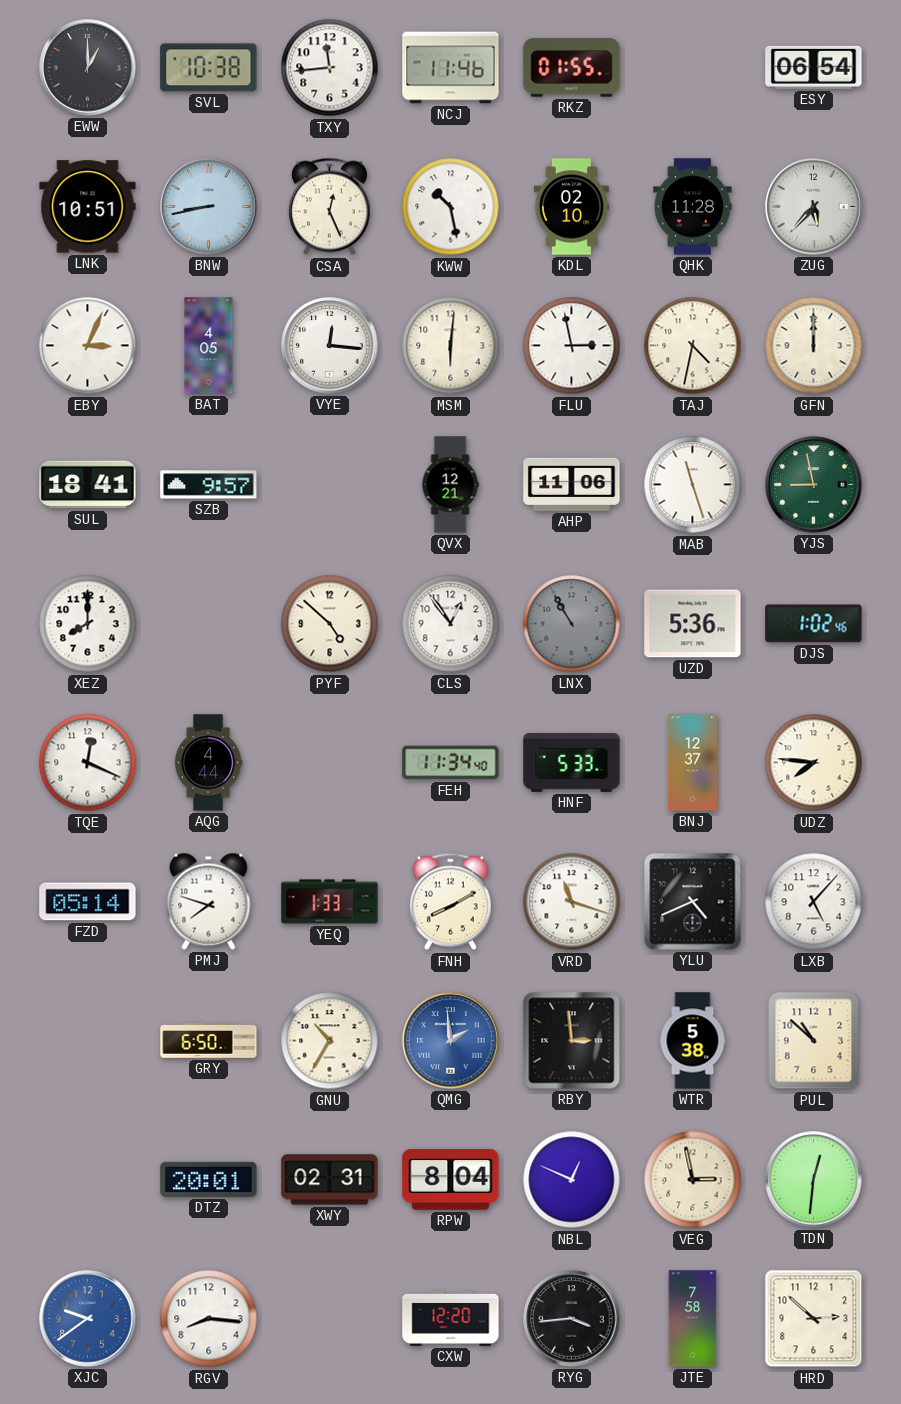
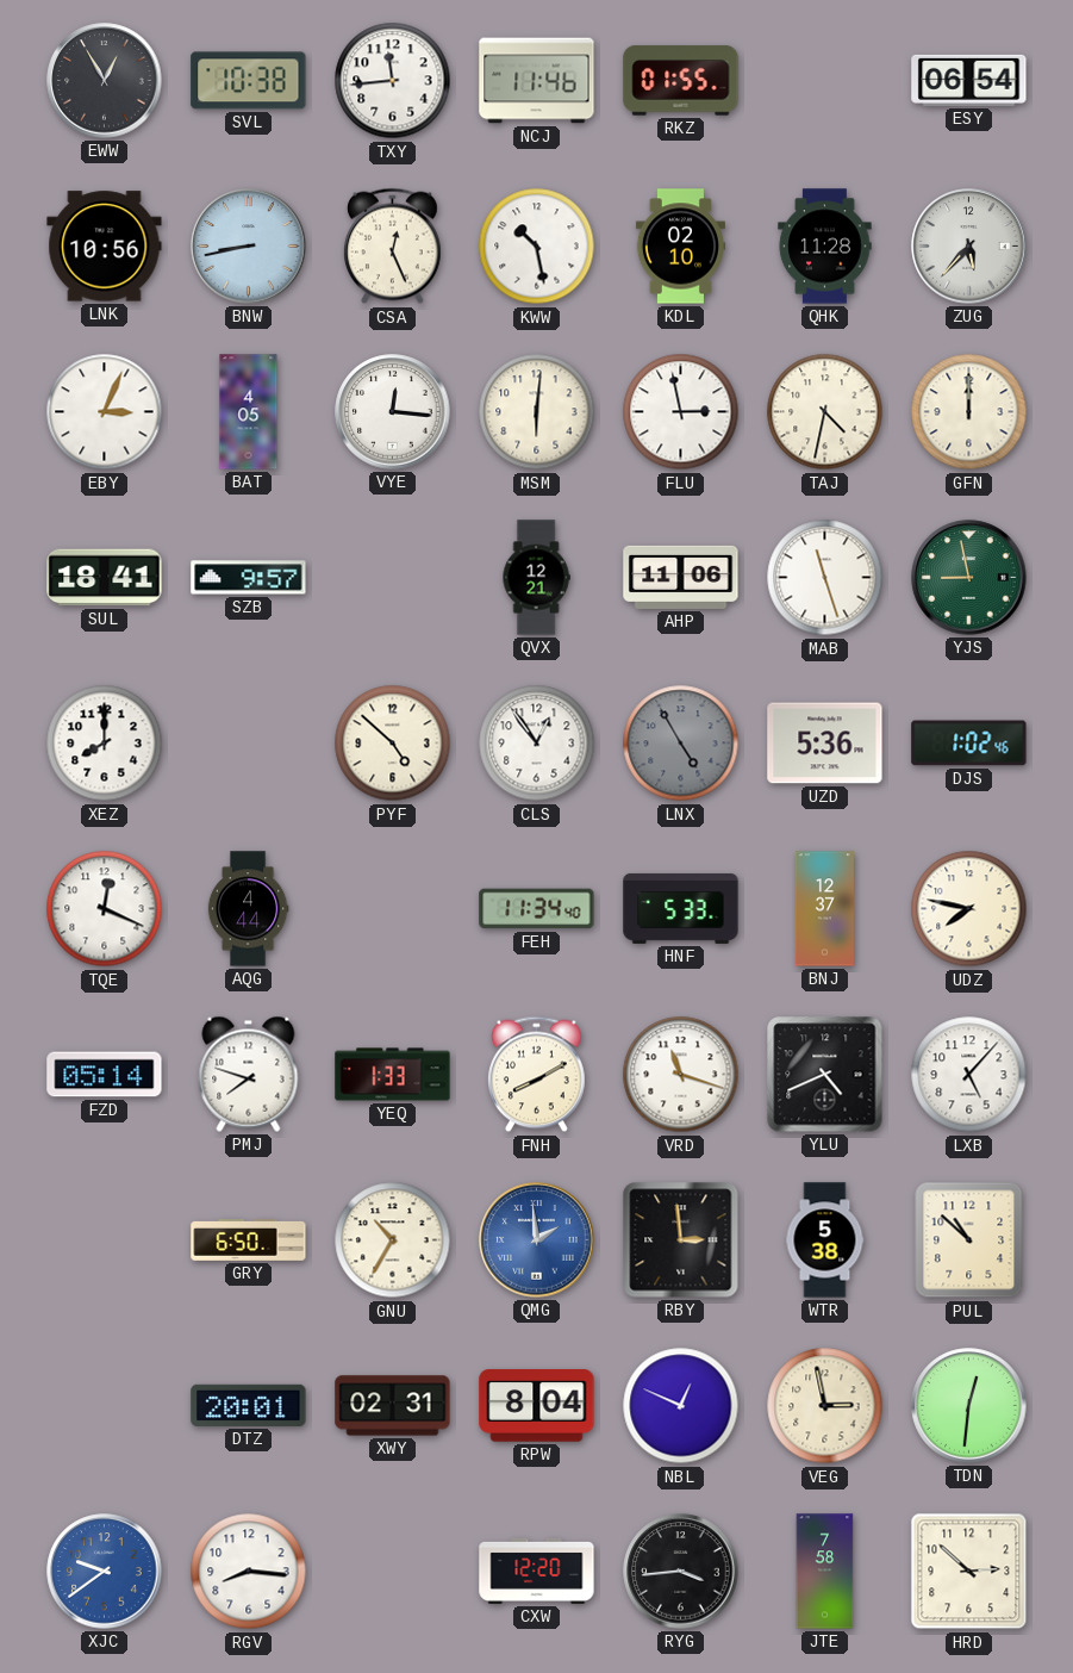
EWW: 1:00 -> 12:55 (105, 81)
LNK: 10:51 -> 10:56 (105, 247)
LNX: 10:55 -> 4:55 (681, 744)
UDZ: 7:46 -> 7:47 (969, 909)
